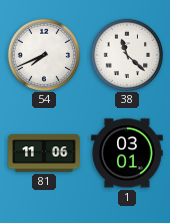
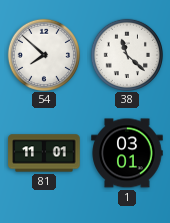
54: 7:41 -> 7:52 (43, 54)
81: 11:06 -> 11:01 (44, 153)
